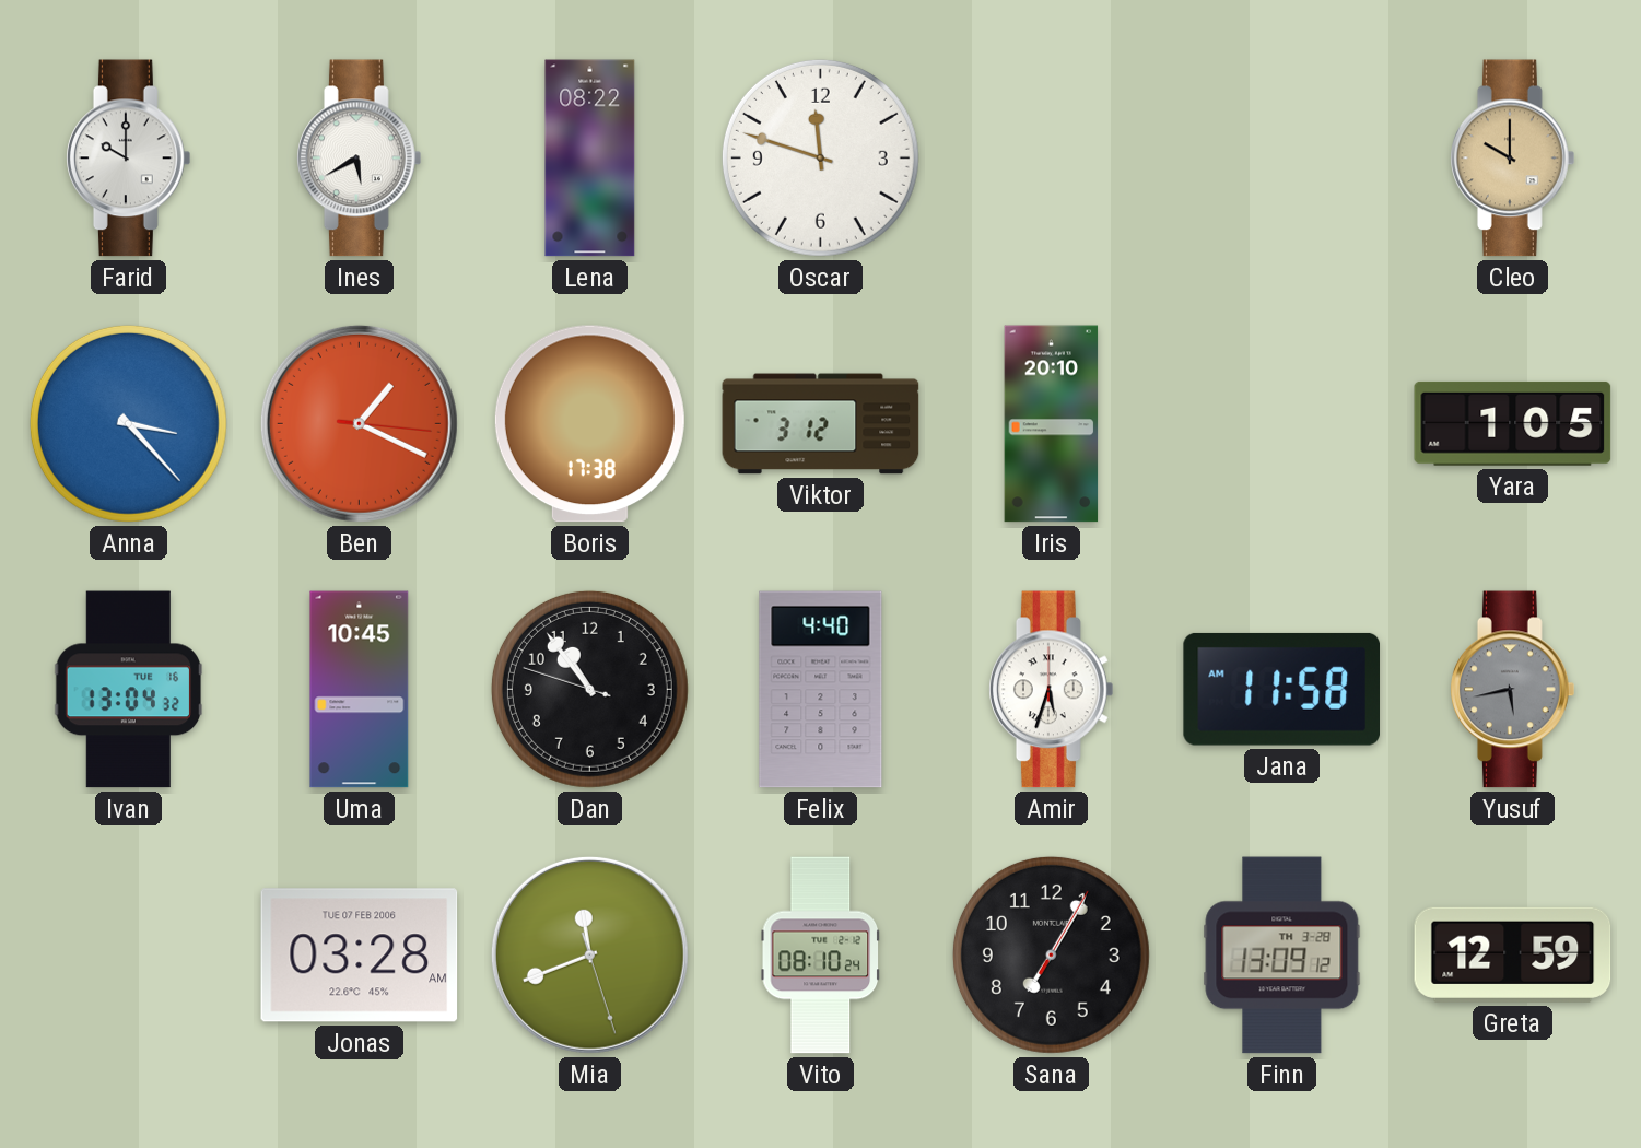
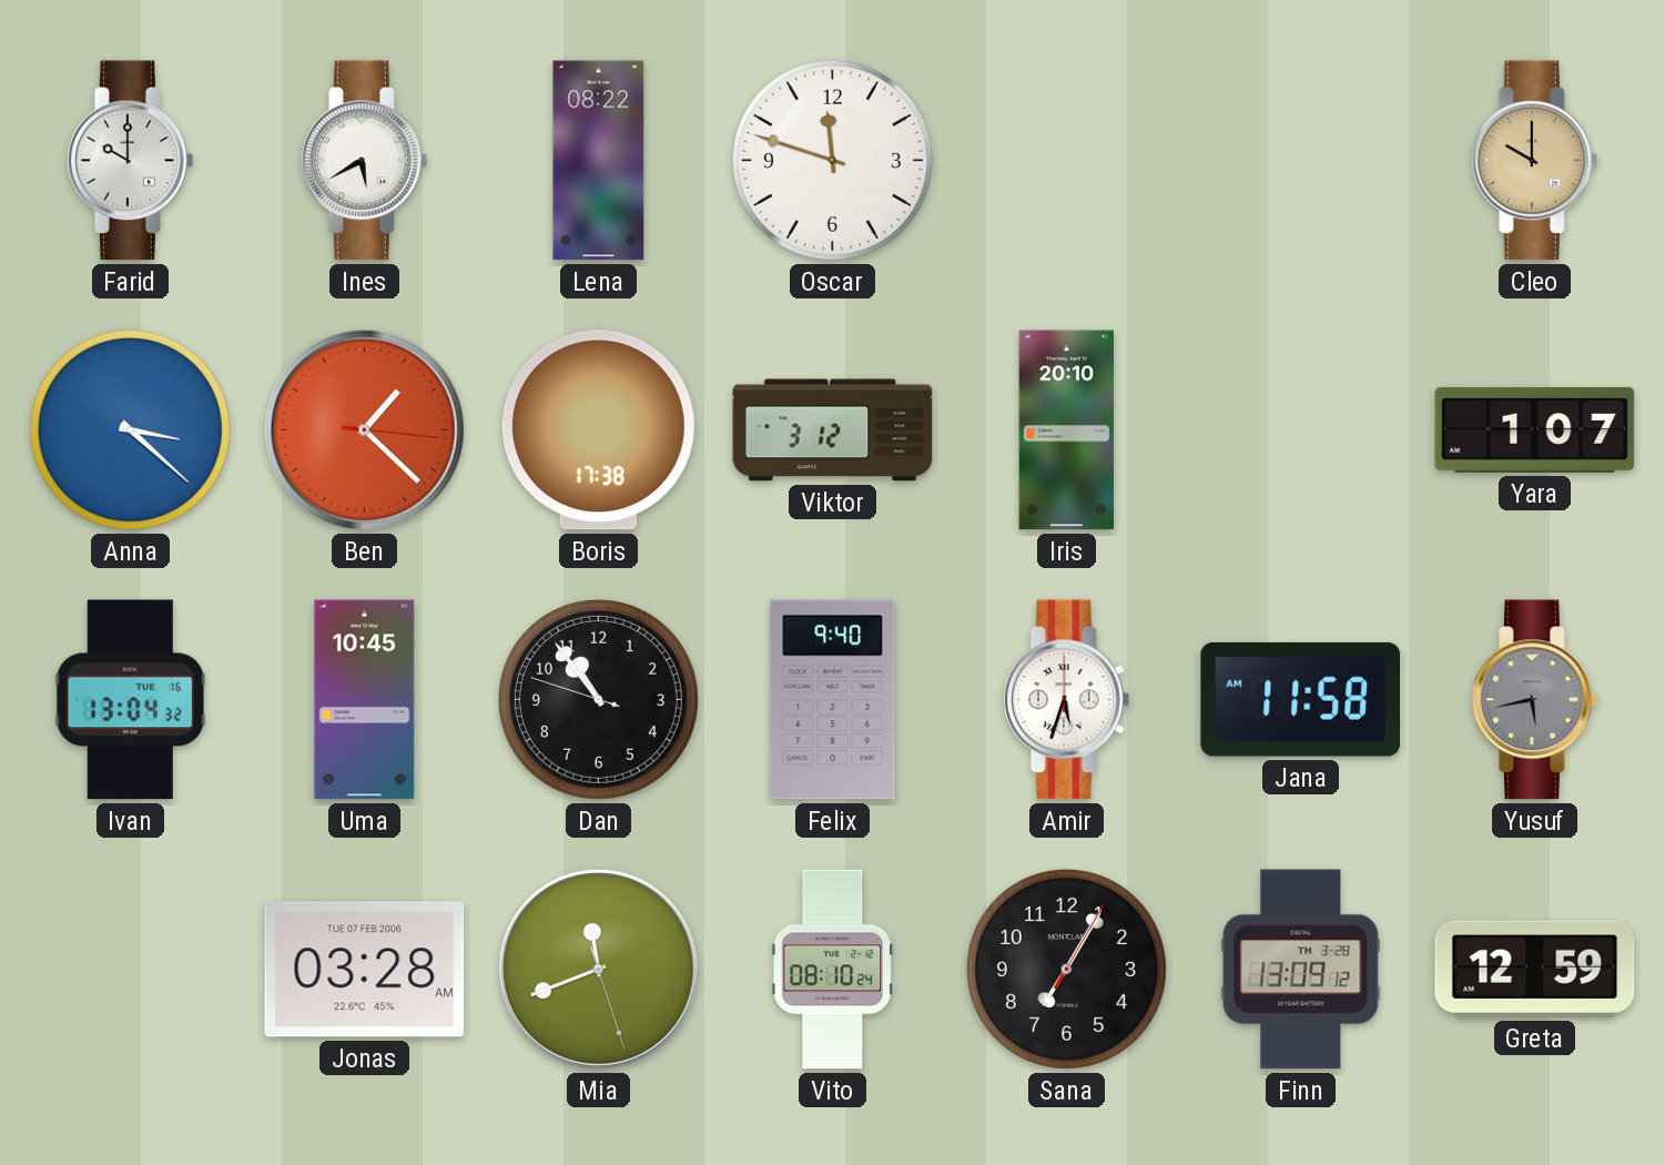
Anna: 3:23 -> 3:22 (130, 429)
Ben: 1:19 -> 1:22 (364, 429)
Yara: 1:05 -> 1:07 (1535, 429)
Felix: 4:40 -> 9:40 (833, 700)
